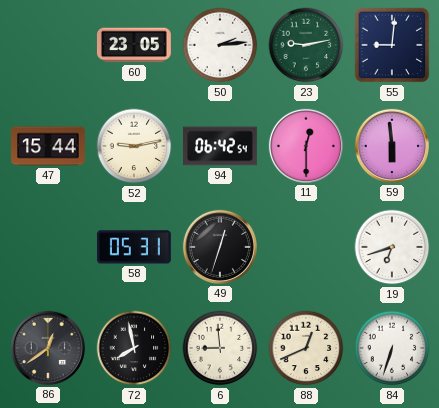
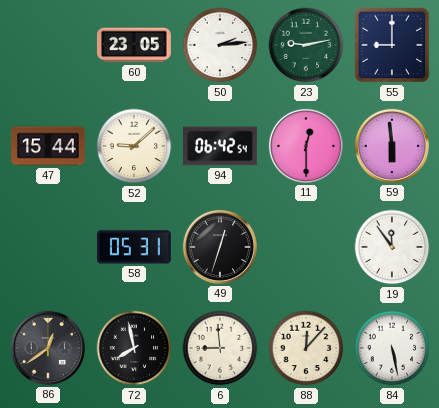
55: 9:01 -> 9:00 (392, 45)
52: 9:13 -> 9:08 (134, 146)
19: 6:42 -> 11:54 (392, 247)
88: 12:41 -> 12:07 (306, 348)
84: 6:33 -> 5:28 (392, 348)
